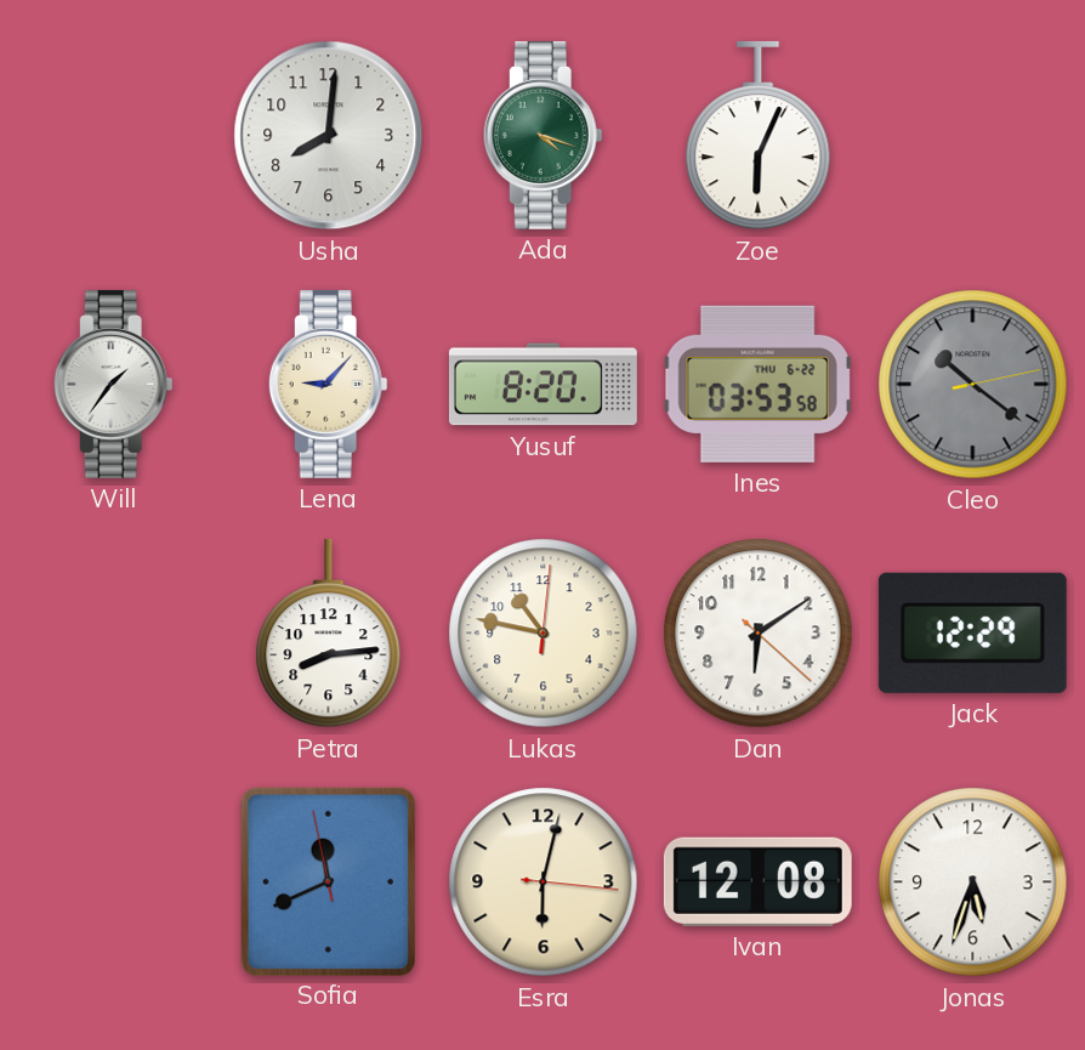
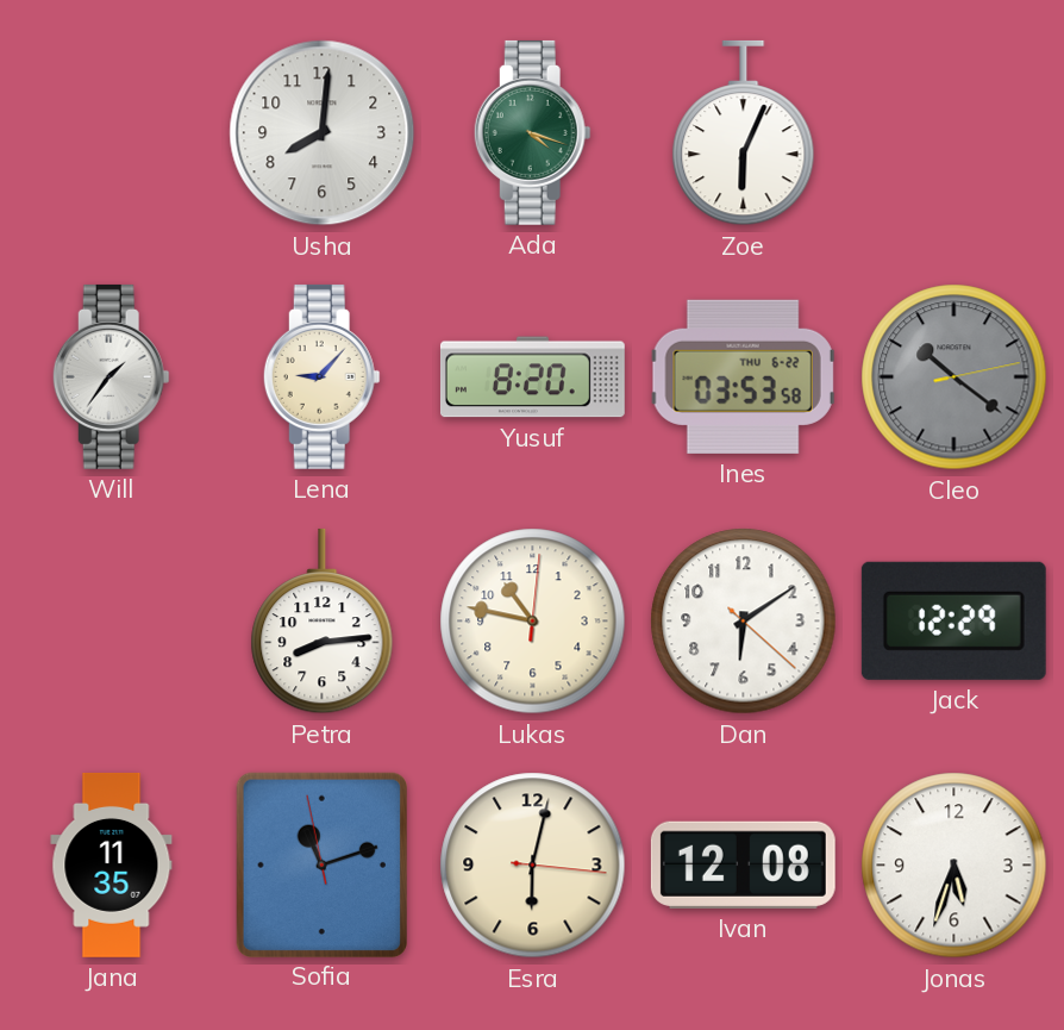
Jana: none -> 11:35 (112, 864)
Sofia: 11:40 -> 11:11 (321, 864)
